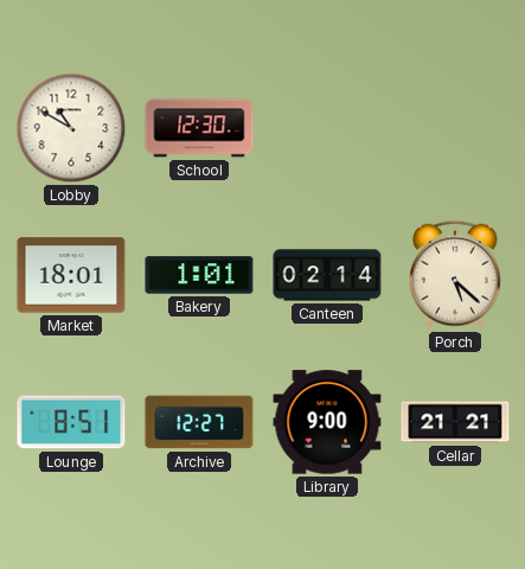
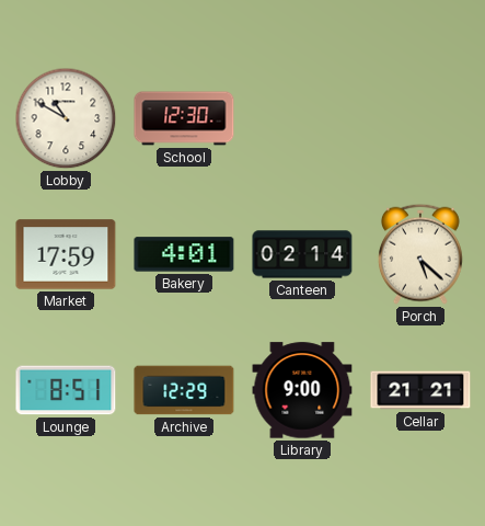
Market: 18:01 -> 17:59 (66, 254)
Bakery: 1:01 -> 4:01 (184, 254)
Archive: 12:27 -> 12:29 (184, 390)
